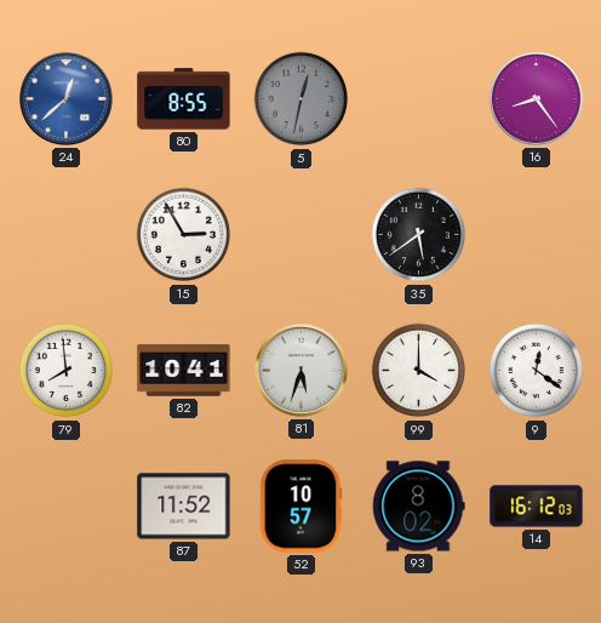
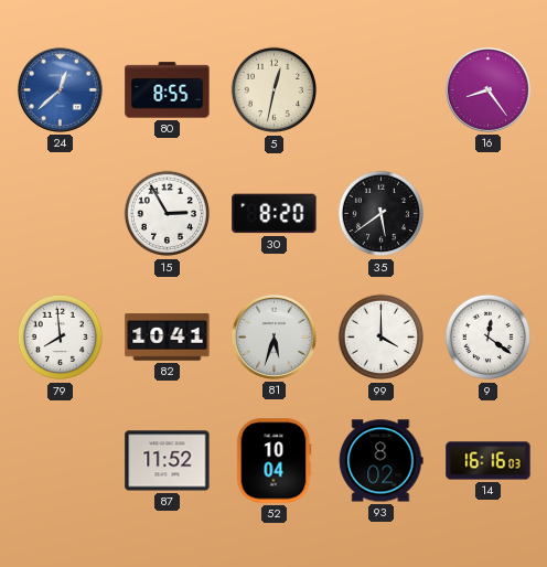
5 dial: grey -> cream (275, 90)
30: none -> 8:20 (275, 214)
52: 10:57 -> 10:04 (273, 461)
14: 16:12 -> 16:16 (489, 461)
